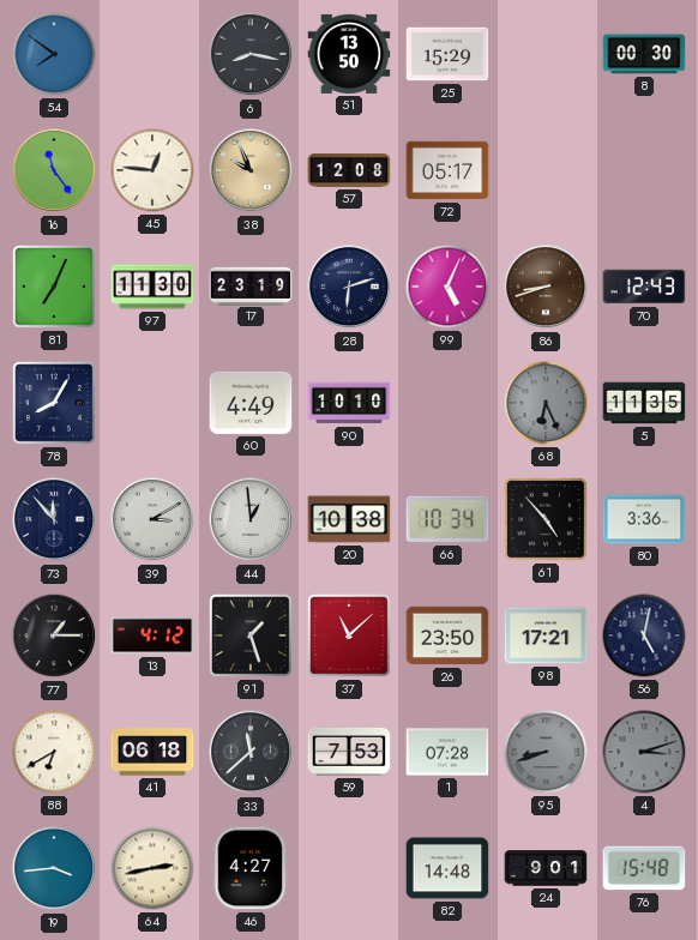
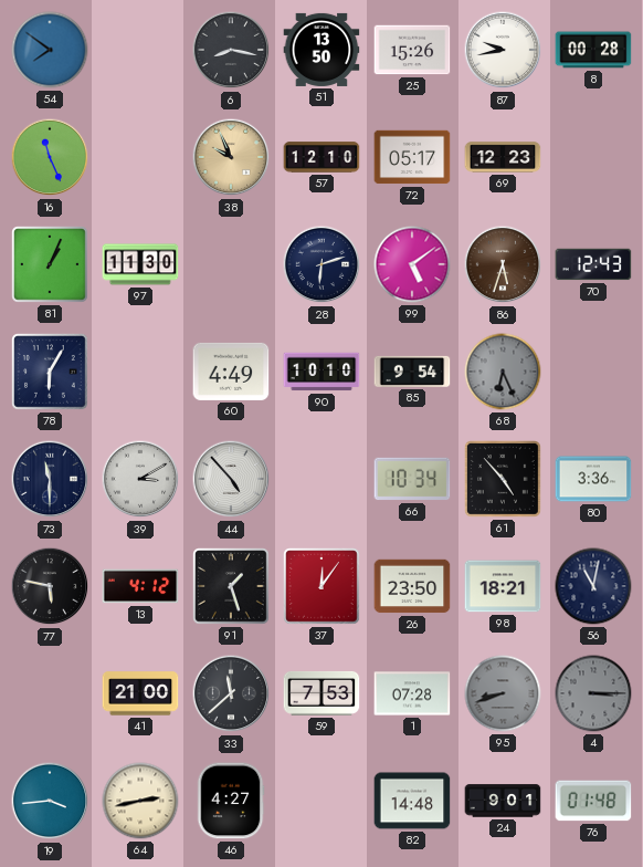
25: 15:29 -> 15:26 (412, 50)
87: none -> 9:43 (503, 50)
8: 00:30 -> 00:28 (593, 50)
16: 11:24 -> 11:26 (50, 157)
45: 12:46 -> none (152, 170)
57: 12:08 -> 12:10 (321, 157)
69: none -> 12:23 (503, 157)
81: 7:04 -> 1:04 (51, 265)
17: 23:19 -> none (251, 285)
99: 5:04 -> 5:09 (412, 264)
86: 8:42 -> 5:33 (503, 264)
78: 8:05 -> 6:05 (51, 373)
85: none -> 9:54 (412, 372)
5: 11:35 -> none (644, 403)
73: 11:53 -> 11:30 (50, 479)
44: 12:59 -> 4:53 (231, 479)
20: 10:38 -> none (349, 519)
77: 1:15 -> 5:47 (50, 586)
37: 11:08 -> 12:06 (323, 587)
98: 17:21 -> 18:21 (503, 586)
56: 5:02 -> 11:02 (593, 586)
88: 6:40 -> none (54, 752)
41: 06:18 -> 21:00 (140, 693)
4: 3:12 -> 3:15 (593, 693)
76: 15:48 -> 01:48 (593, 801)
